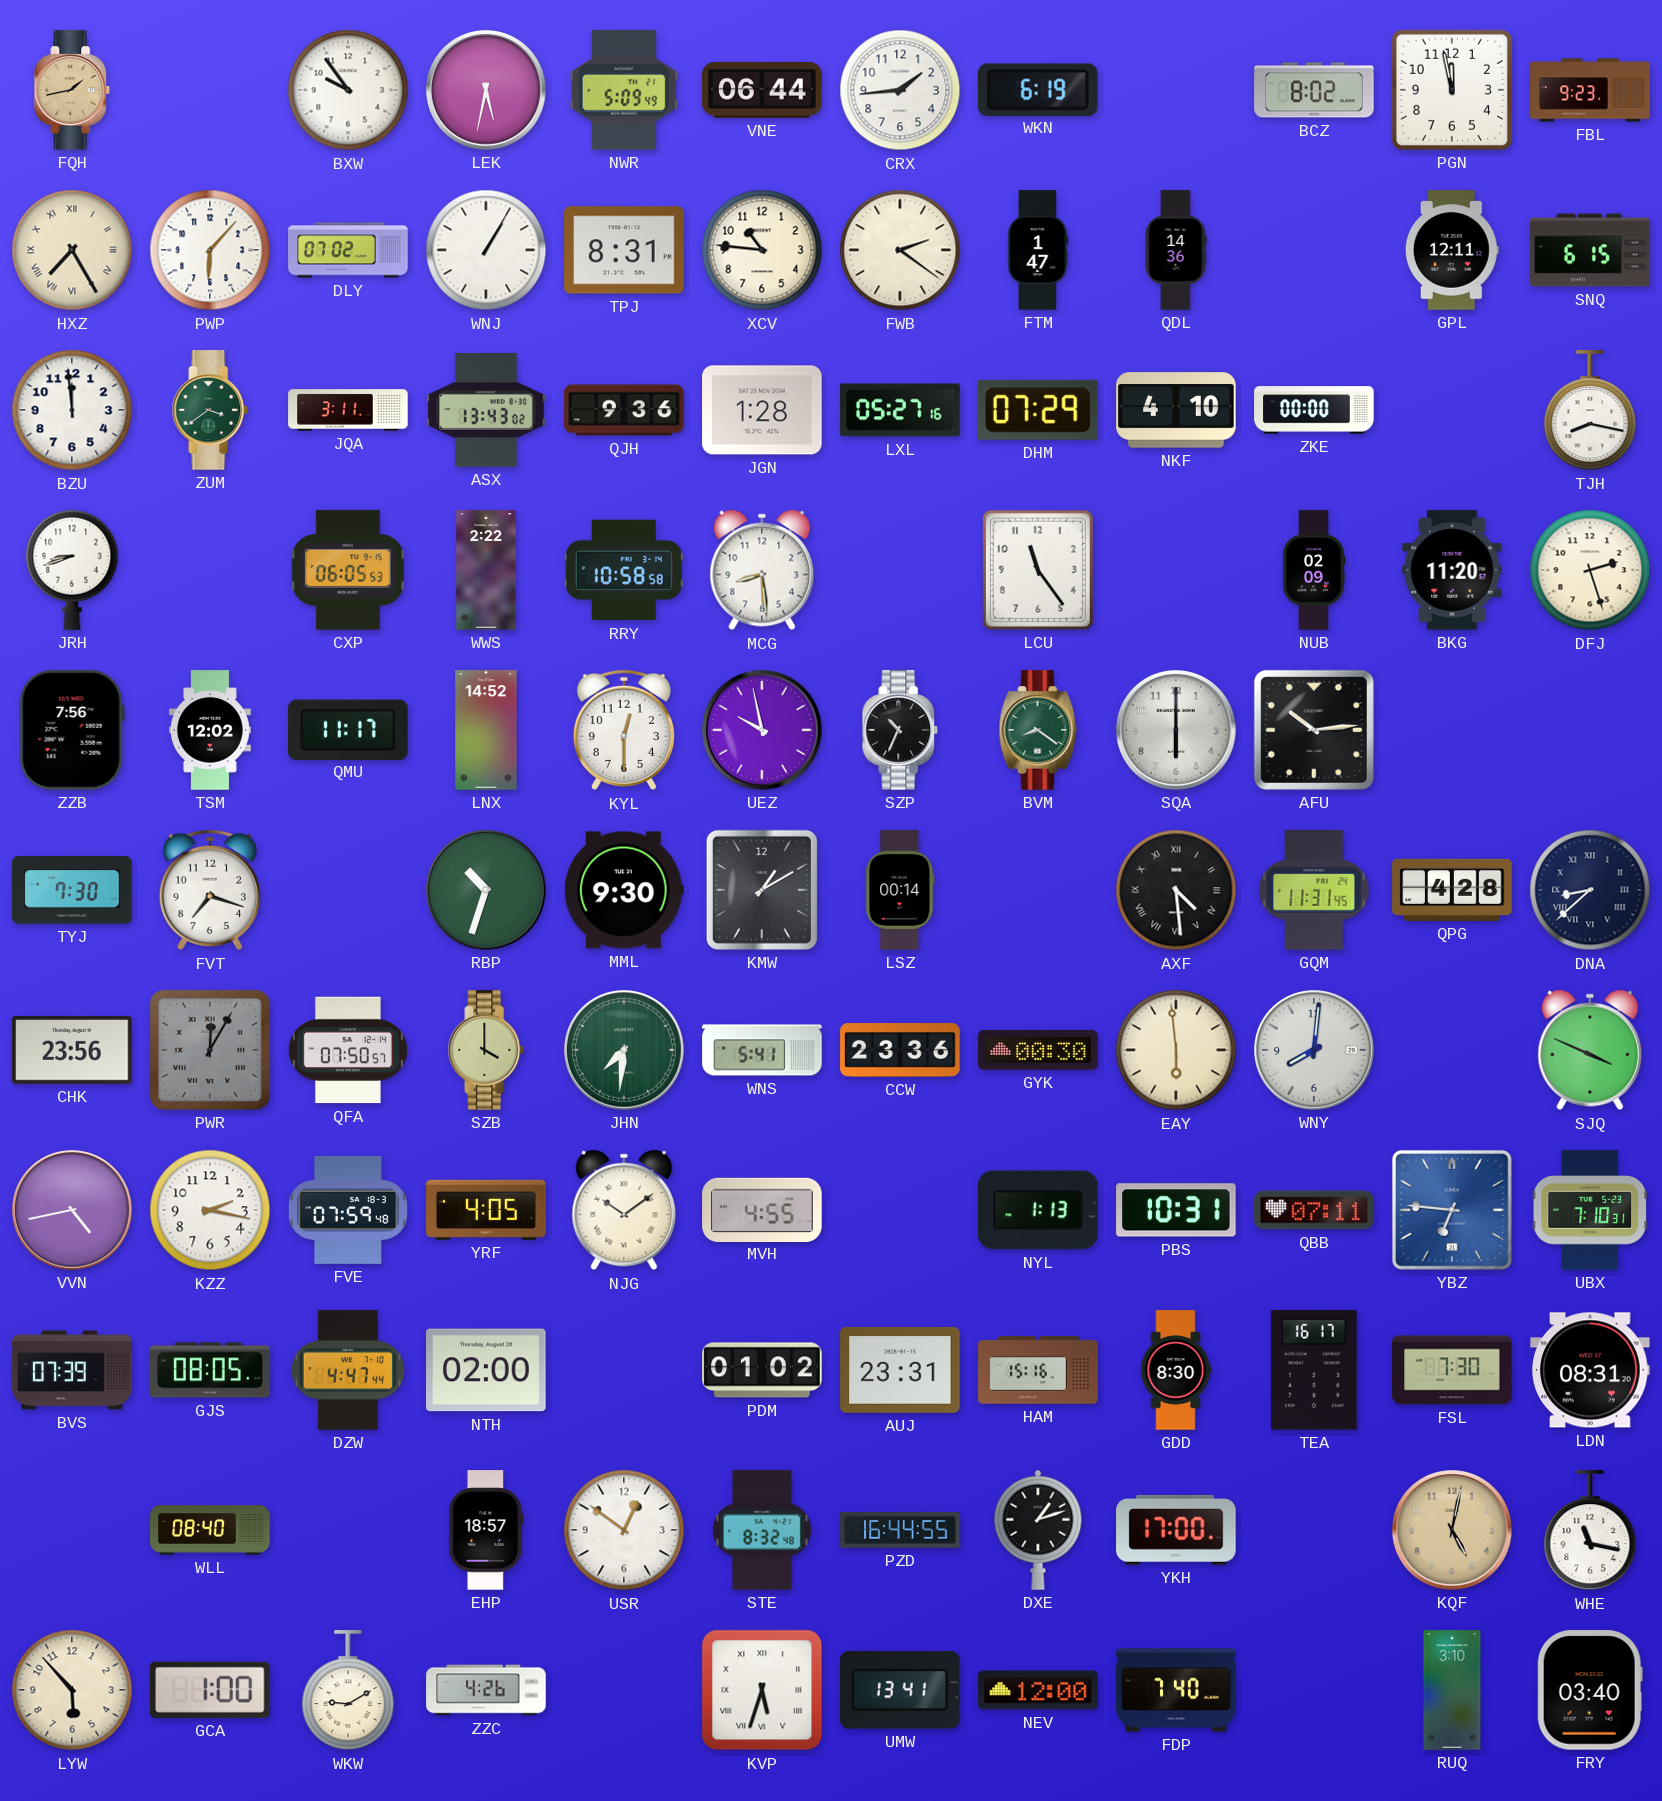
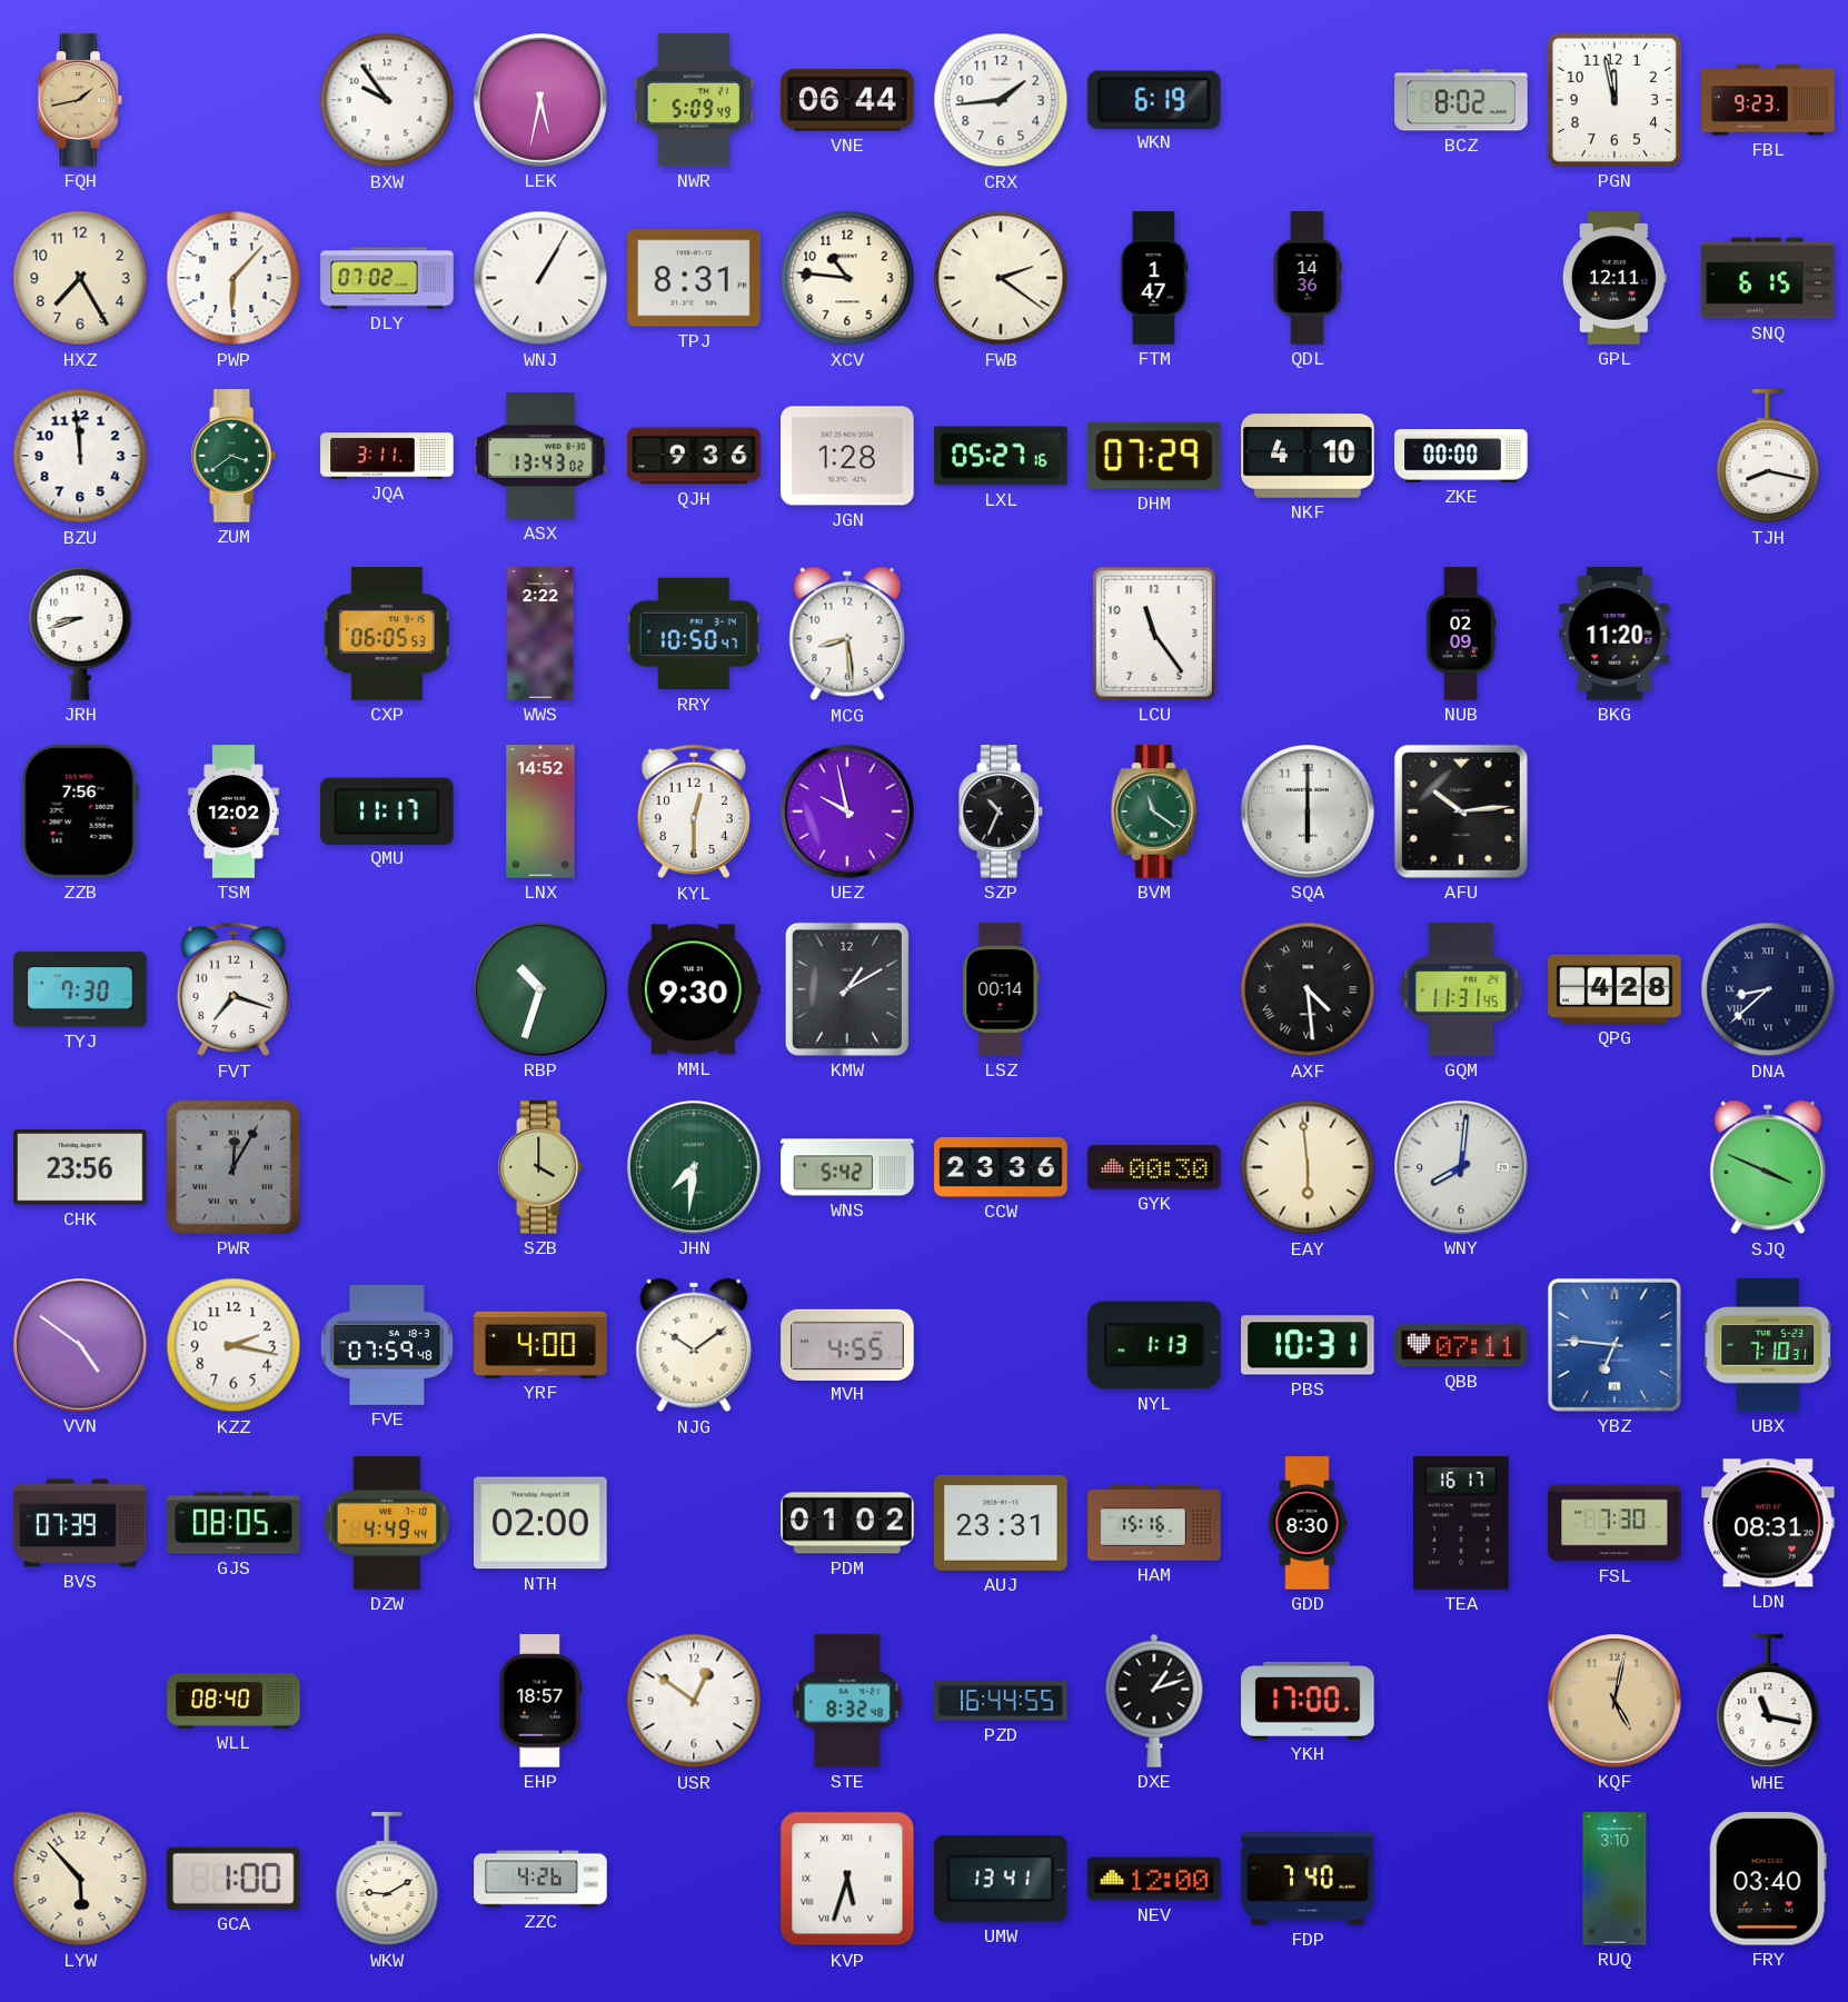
HXZ numerals: Roman -> Arabic (80, 278)
RRY: 10:58 -> 10:50 (694, 634)
DFJ: 2:27 -> none (1590, 570)
BVM: 8:21 -> 11:21 (1154, 811)
QFA: 07:50 -> none (348, 1050)
WNS: 5:41 -> 5:42 (847, 1167)
VVN: 4:43 -> 4:51 (81, 1346)
YRF: 4:05 -> 4:00 (540, 1345)
DZW: 4:47 -> 4:49 (387, 1523)
